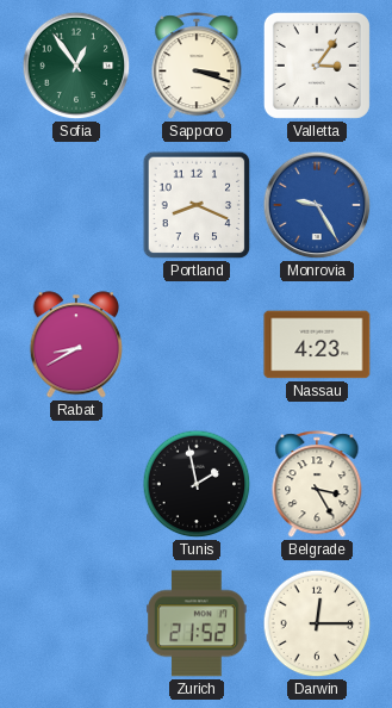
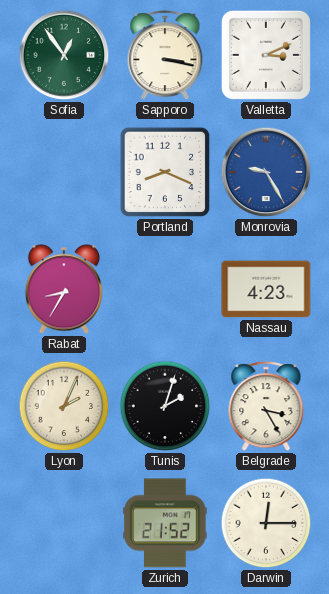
Sapporo: 3:18 -> 3:17 (165, 56)
Valletta: 3:06 -> 3:11 (266, 55)
Rabat: 8:40 -> 8:35 (63, 289)
Lyon: none -> 2:04 (64, 406)
Tunis: 1:58 -> 2:03 (165, 406)
